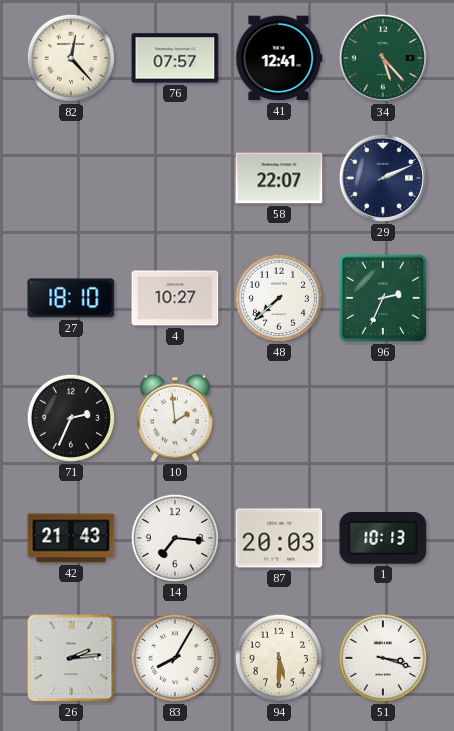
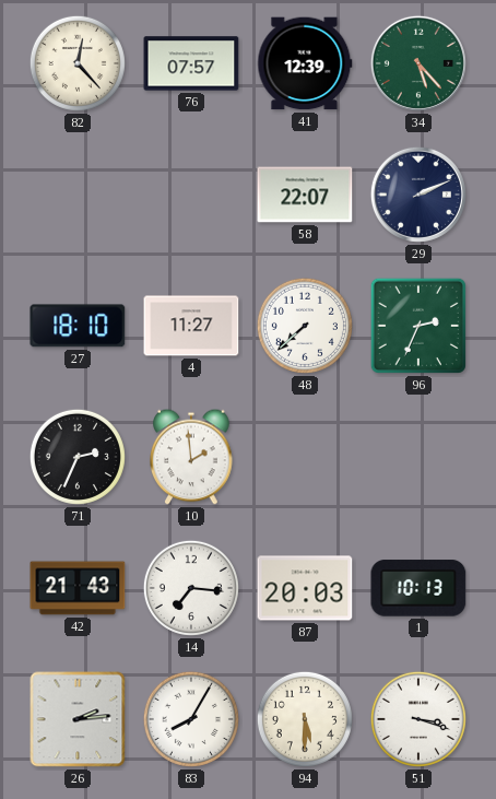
41: 12:41 -> 12:39 (305, 63)
4: 10:27 -> 11:27 (191, 326)
